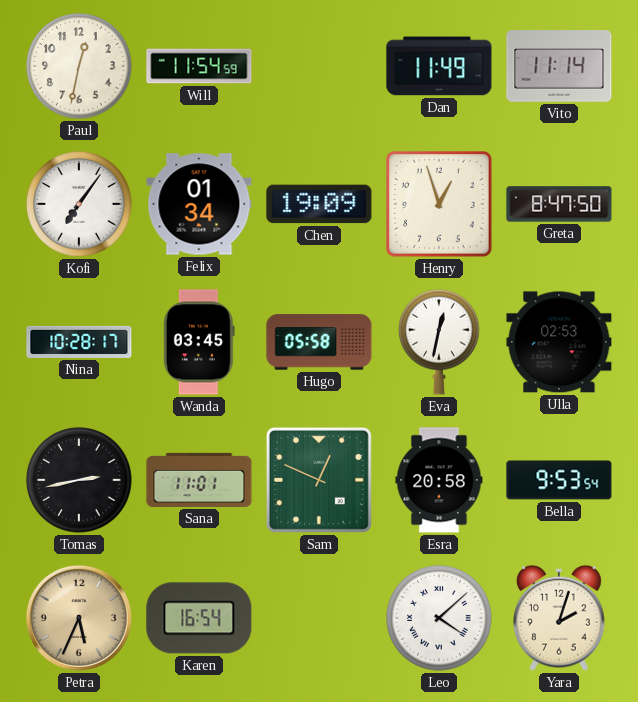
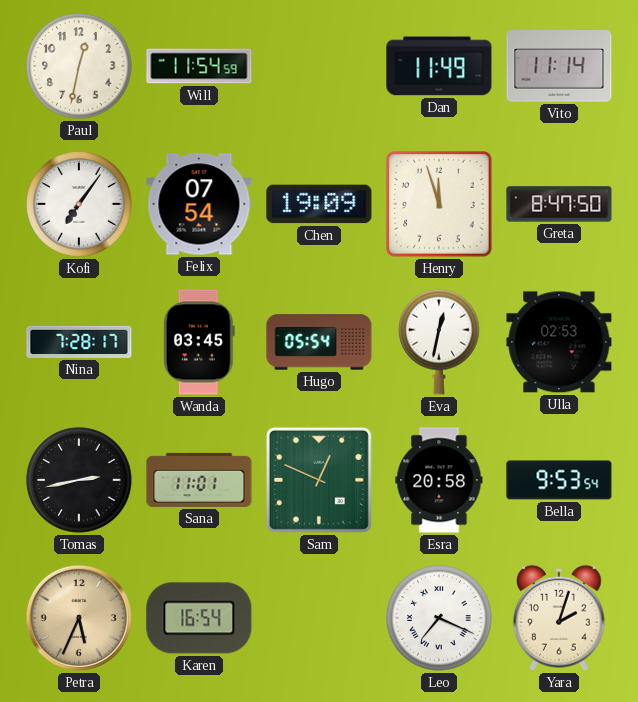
Felix: 01:34 -> 07:54 (199, 204)
Henry: 12:57 -> 11:57 (440, 205)
Nina: 10:28 -> 7:28 (79, 342)
Hugo: 05:58 -> 05:54 (319, 342)
Leo: 4:08 -> 7:19 (439, 618)
